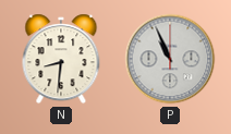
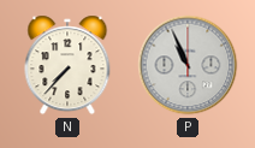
N: 8:31 -> 7:37 (67, 65)
